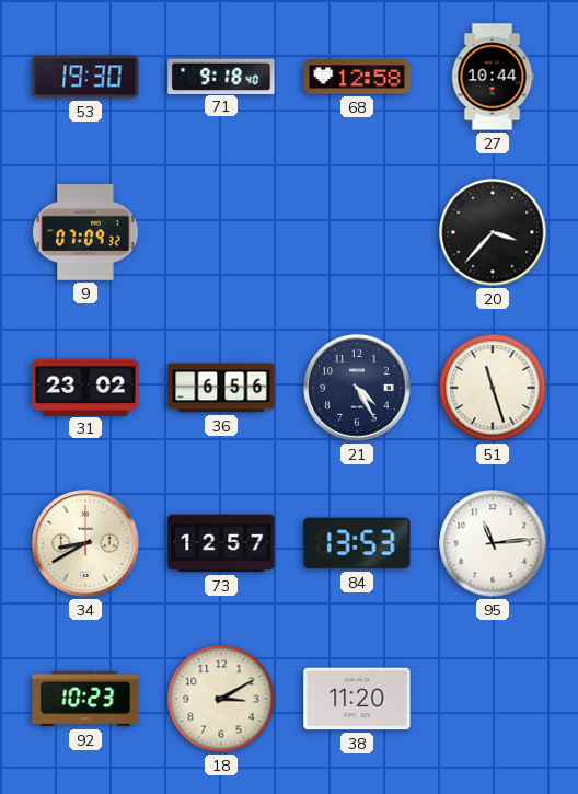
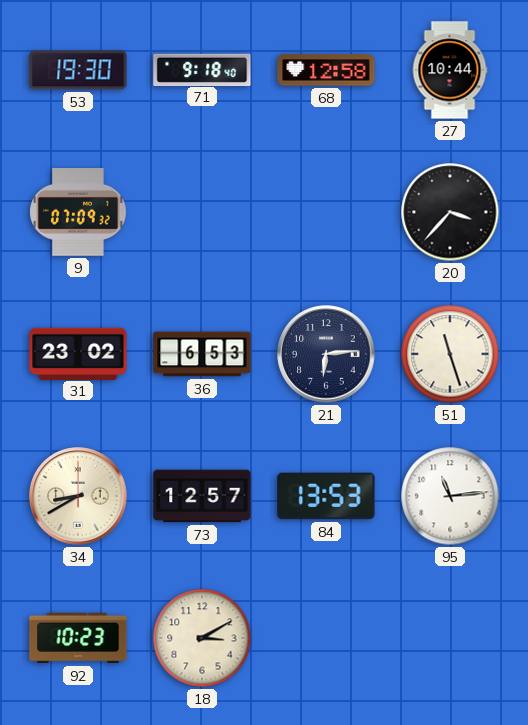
36: 6:56 -> 6:53 (202, 354)
21: 4:25 -> 6:14 (326, 354)
38: 11:20 -> none (357, 699)
